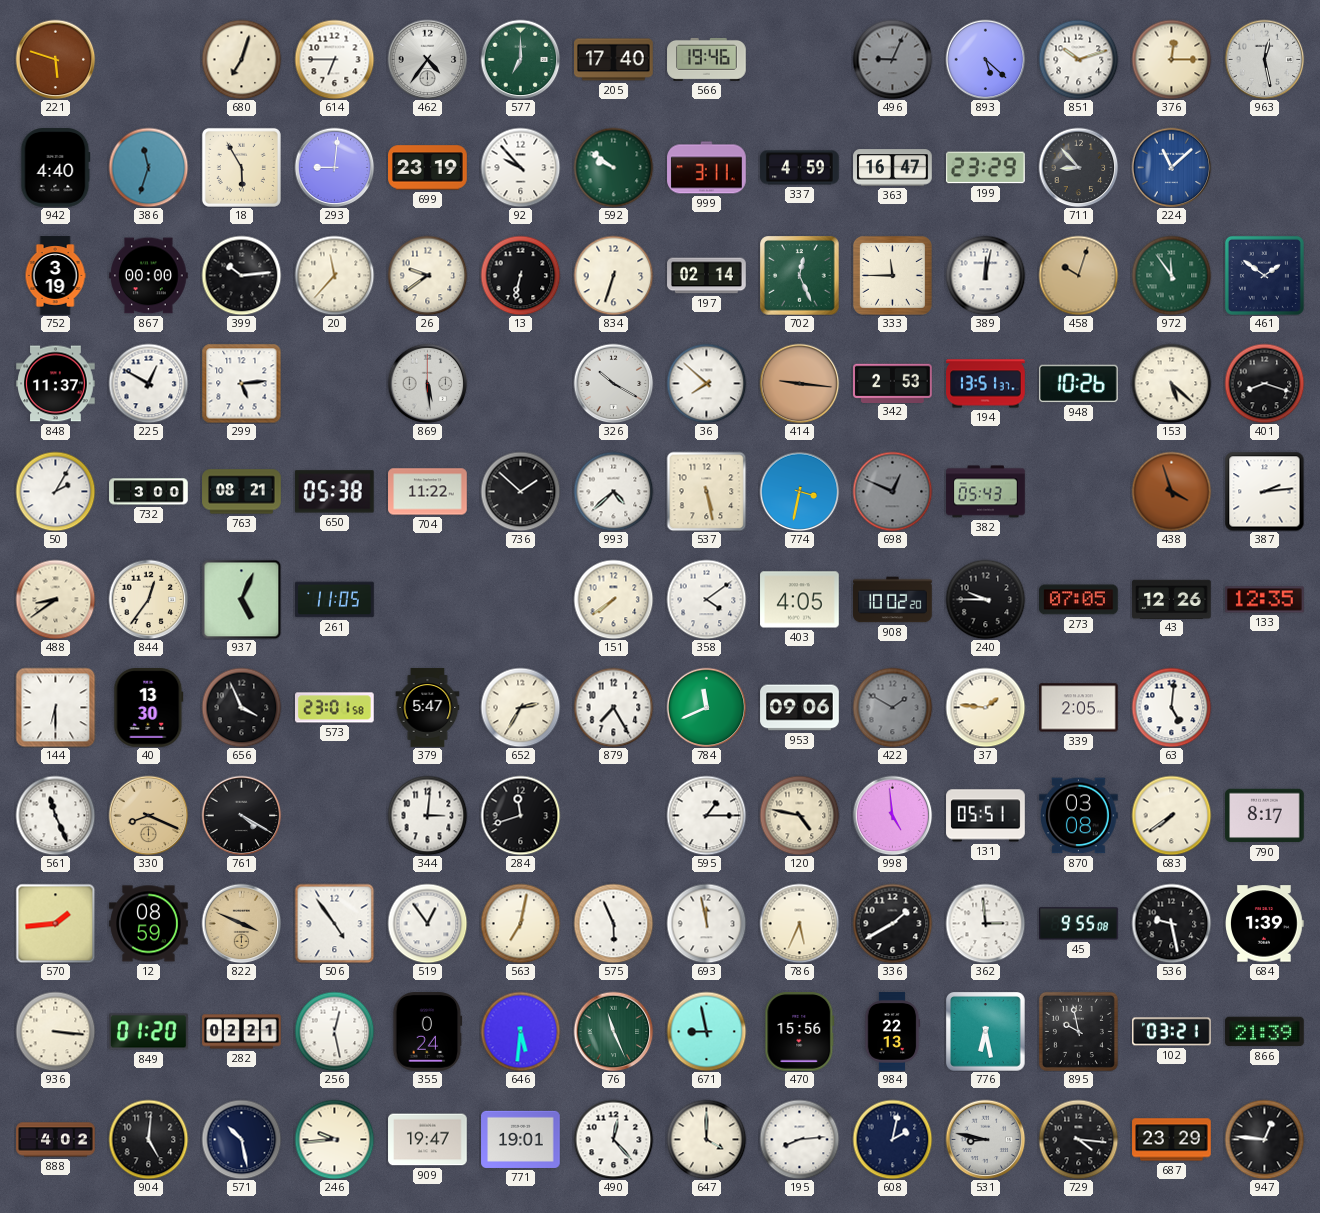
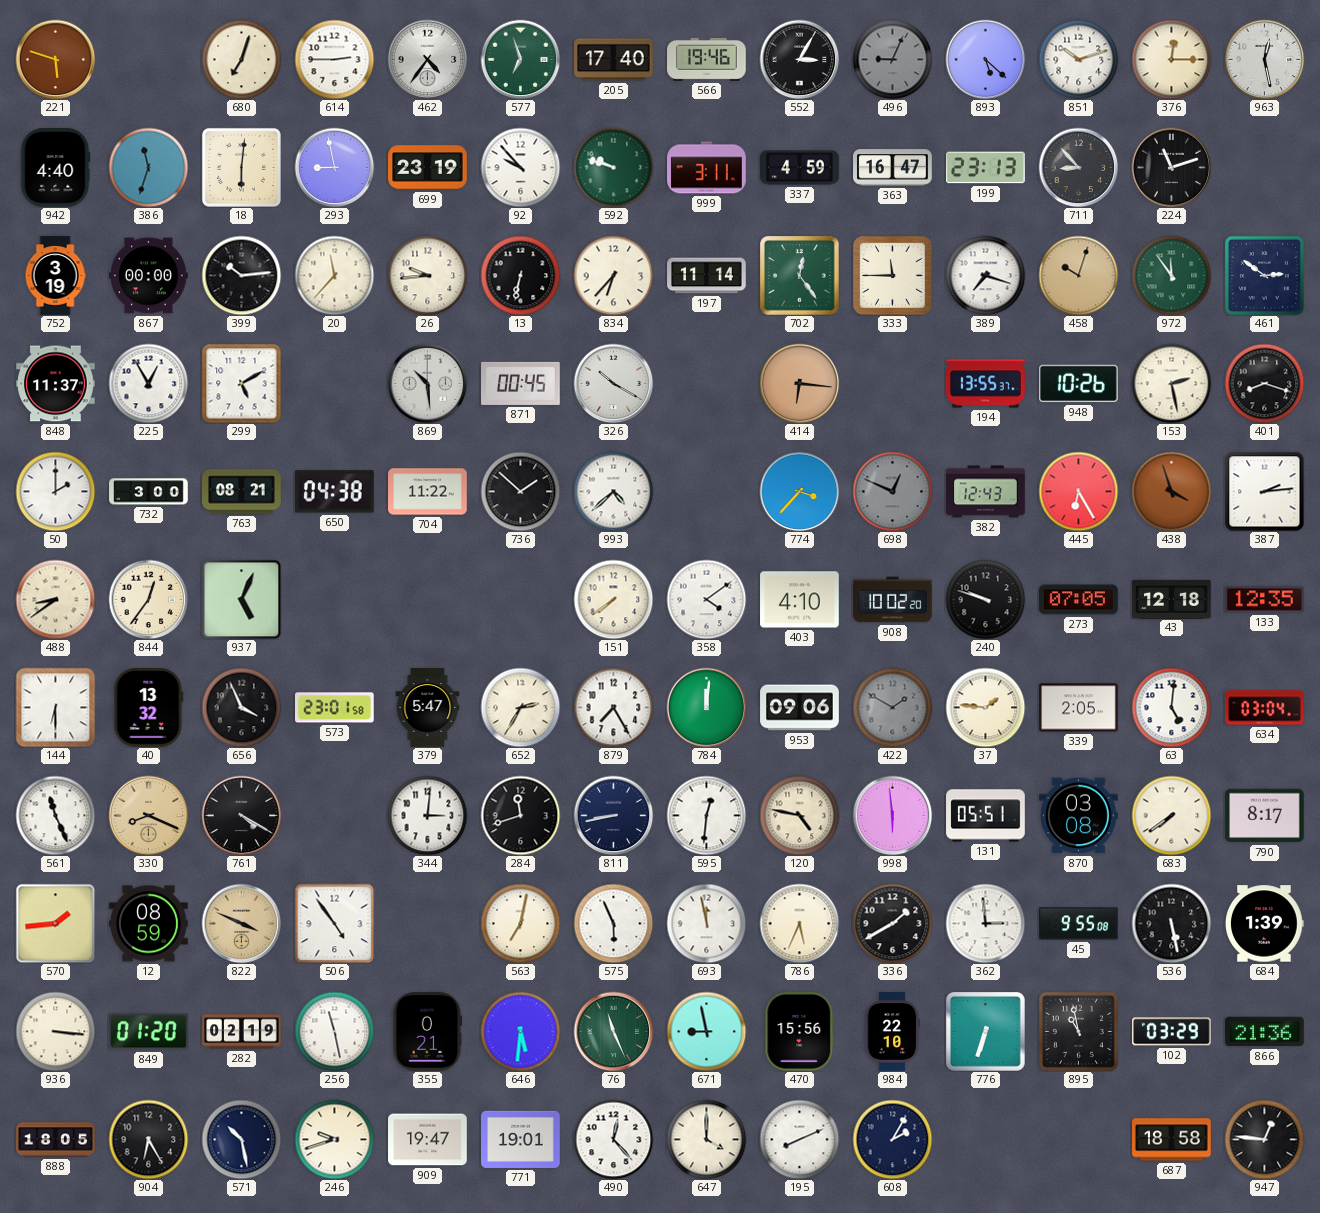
614: 6:45 -> 2:45 (334, 59)
577: 7:00 -> 6:57 (520, 59)
552: none -> 3:05 (799, 59)
18: 5:55 -> 6:01 (241, 167)
293: 9:01 -> 8:58 (334, 167)
592: 9:51 -> 9:48 (613, 167)
199: 23:29 -> 23:13 (986, 168)
224: 11:08 -> 11:12 (1171, 167)
224 dial: blue -> black (1171, 167)
26: 9:39 -> 9:44 (427, 275)
834: 6:33 -> 6:37 (613, 275)
197: 02:14 -> 11:14 (707, 276)
702: 12:26 -> 12:24 (800, 276)
389: 12:02 -> 7:18 (985, 275)
461: 1:51 -> 2:51 (1264, 275)
225: 12:50 -> 12:55 (148, 383)
299: 5:14 -> 5:10 (241, 383)
869: 5:29 -> 10:29 (427, 383)
871: none -> 00:45 (521, 383)
36: 7:52 -> none (706, 383)
414: 9:16 -> 6:16 (799, 383)
342: 2:53 -> none (893, 383)
194: 13:51 -> 13:55 (986, 384)
153: 5:22 -> 2:28 (1171, 383)
50: 2:05 -> 2:00 (55, 491)
650: 05:38 -> 04:38 (334, 492)
537: 5:28 -> none (706, 491)
774: 3:32 -> 3:37 (799, 491)
382: 05:43 -> 12:43 (986, 492)
445: none -> 6:25 (1078, 491)
261: 11:05 -> none (335, 600)
403: 4:05 -> 4:10 (800, 600)
240: 9:45 -> 9:48 (985, 599)
43: 12:26 -> 12:18 (1172, 599)
40: 13:30 -> 13:32 (149, 708)
784: 11:41 -> 12:01 (706, 707)
634: none -> 03:04 (1265, 708)
811: none -> 8:43 (613, 815)
595: 1:15 -> 12:31 (706, 815)
998: 4:59 -> 5:59 (892, 815)
519: 12:54 -> none (427, 923)
536: 9:28 -> 5:28 (1171, 923)
282: 02:21 -> 02:19 (242, 1032)
256: 12:28 -> 11:28 (334, 1031)
355: 0:24 -> 0:21 (428, 1032)
984: 22:13 -> 22:10 (892, 1032)
776: 6:28 -> 6:33 (986, 1032)
895: 9:58 -> 10:58 (1078, 1031)
102: 03:21 -> 03:29 (1172, 1032)
866: 21:39 -> 21:36 (1265, 1032)
888: 4:02 -> 18:05 (56, 1140)
904: 5:01 -> 6:25 (148, 1139)
246: 9:44 -> 9:42 (334, 1139)
195: 8:14 -> 8:11 (799, 1139)
608: 2:02 -> 2:05 (892, 1139)
531: 8:47 -> none (985, 1139)
729: 4:16 -> none (1078, 1139)
687: 23:29 -> 18:58 (1172, 1140)
